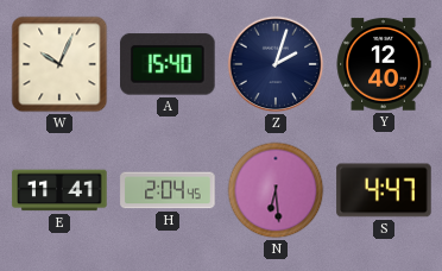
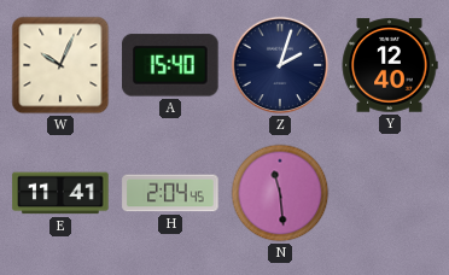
N: 6:29 -> 11:29 (280, 193)
S: 4:47 -> none (384, 190)
